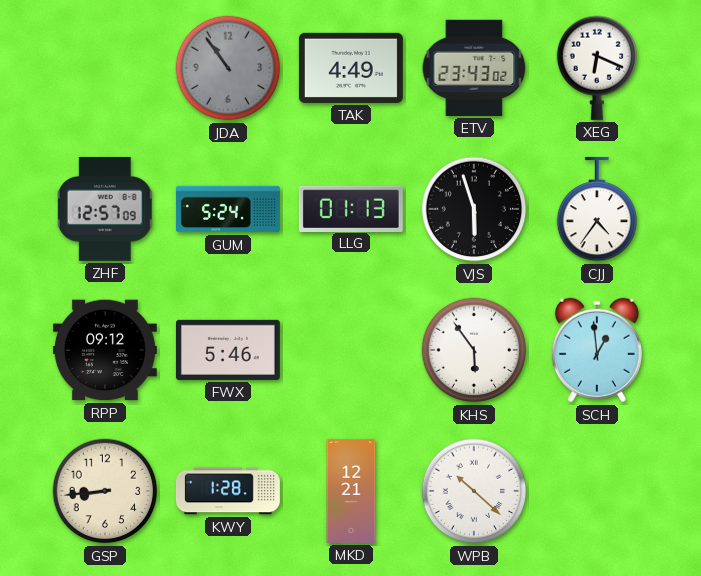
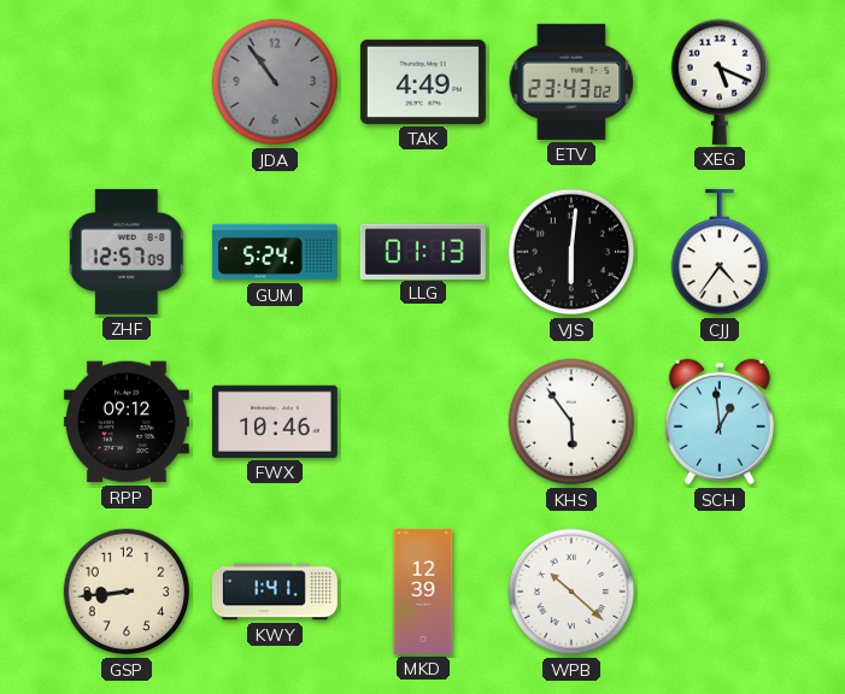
XEG: 6:19 -> 5:19 (720, 82)
VJS: 5:57 -> 6:01 (571, 252)
FWX: 5:46 -> 10:46 (275, 422)
KWY: 1:28 -> 1:41 (275, 592)
MKD: 12:21 -> 12:39 (423, 592)
